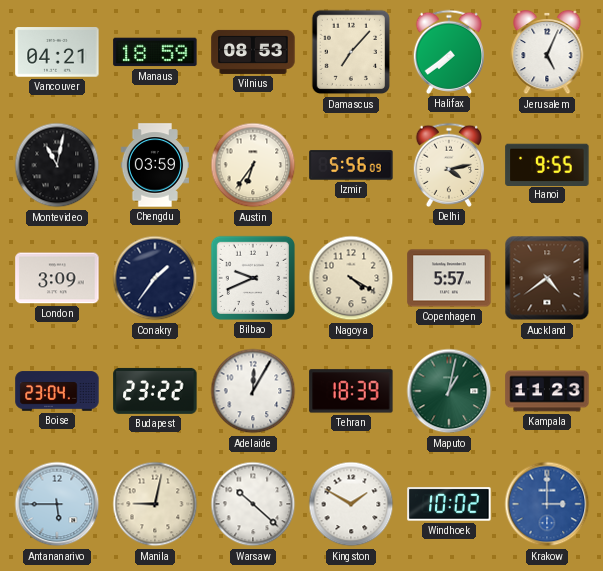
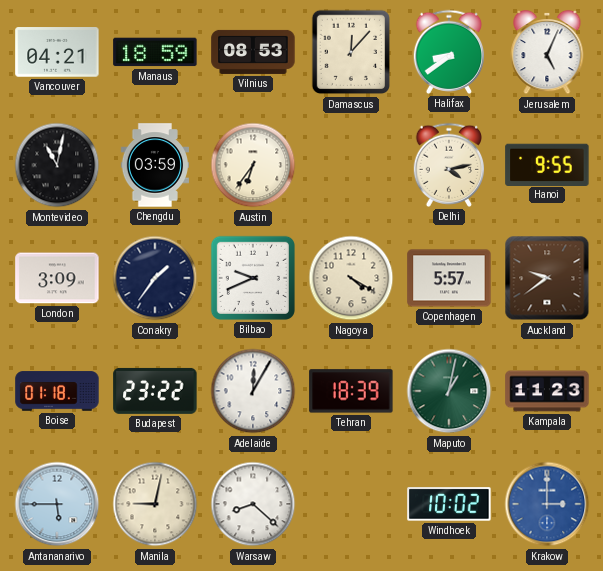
Damascus: 7:07 -> 12:07 (350, 52)
Halifax: 7:39 -> 8:39 (449, 52)
Izmir: 5:56 -> none (351, 165)
Auckland: 4:39 -> 9:39 (547, 278)
Boise: 23:04 -> 01:18 (57, 391)
Warsaw: 10:22 -> 8:22 (253, 504)
Kingston: 1:50 -> none (351, 504)
